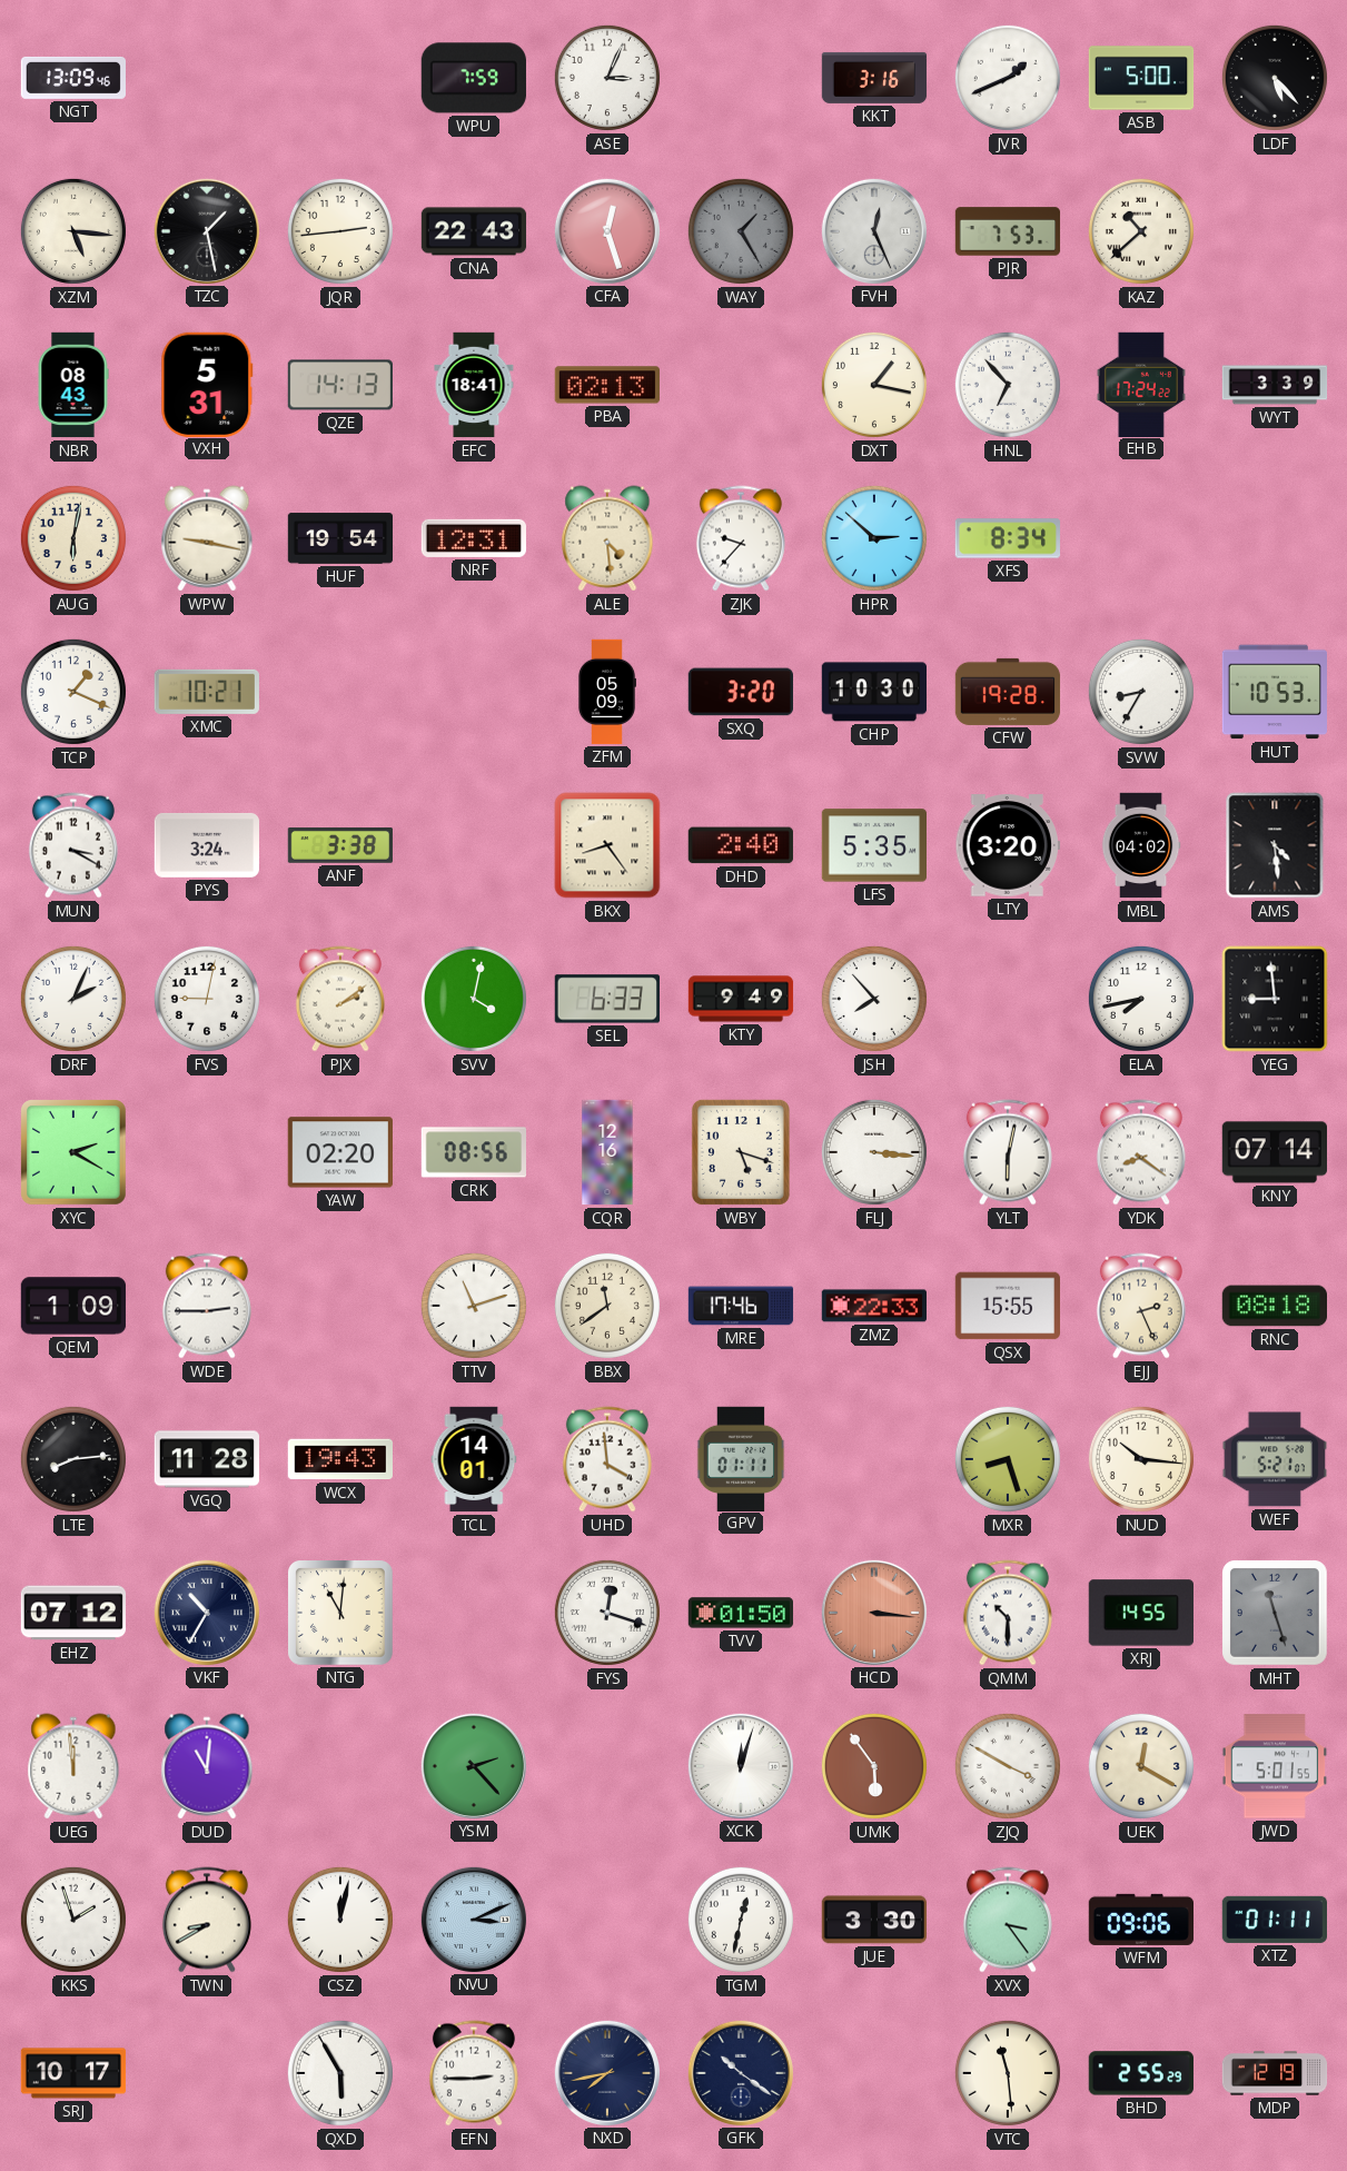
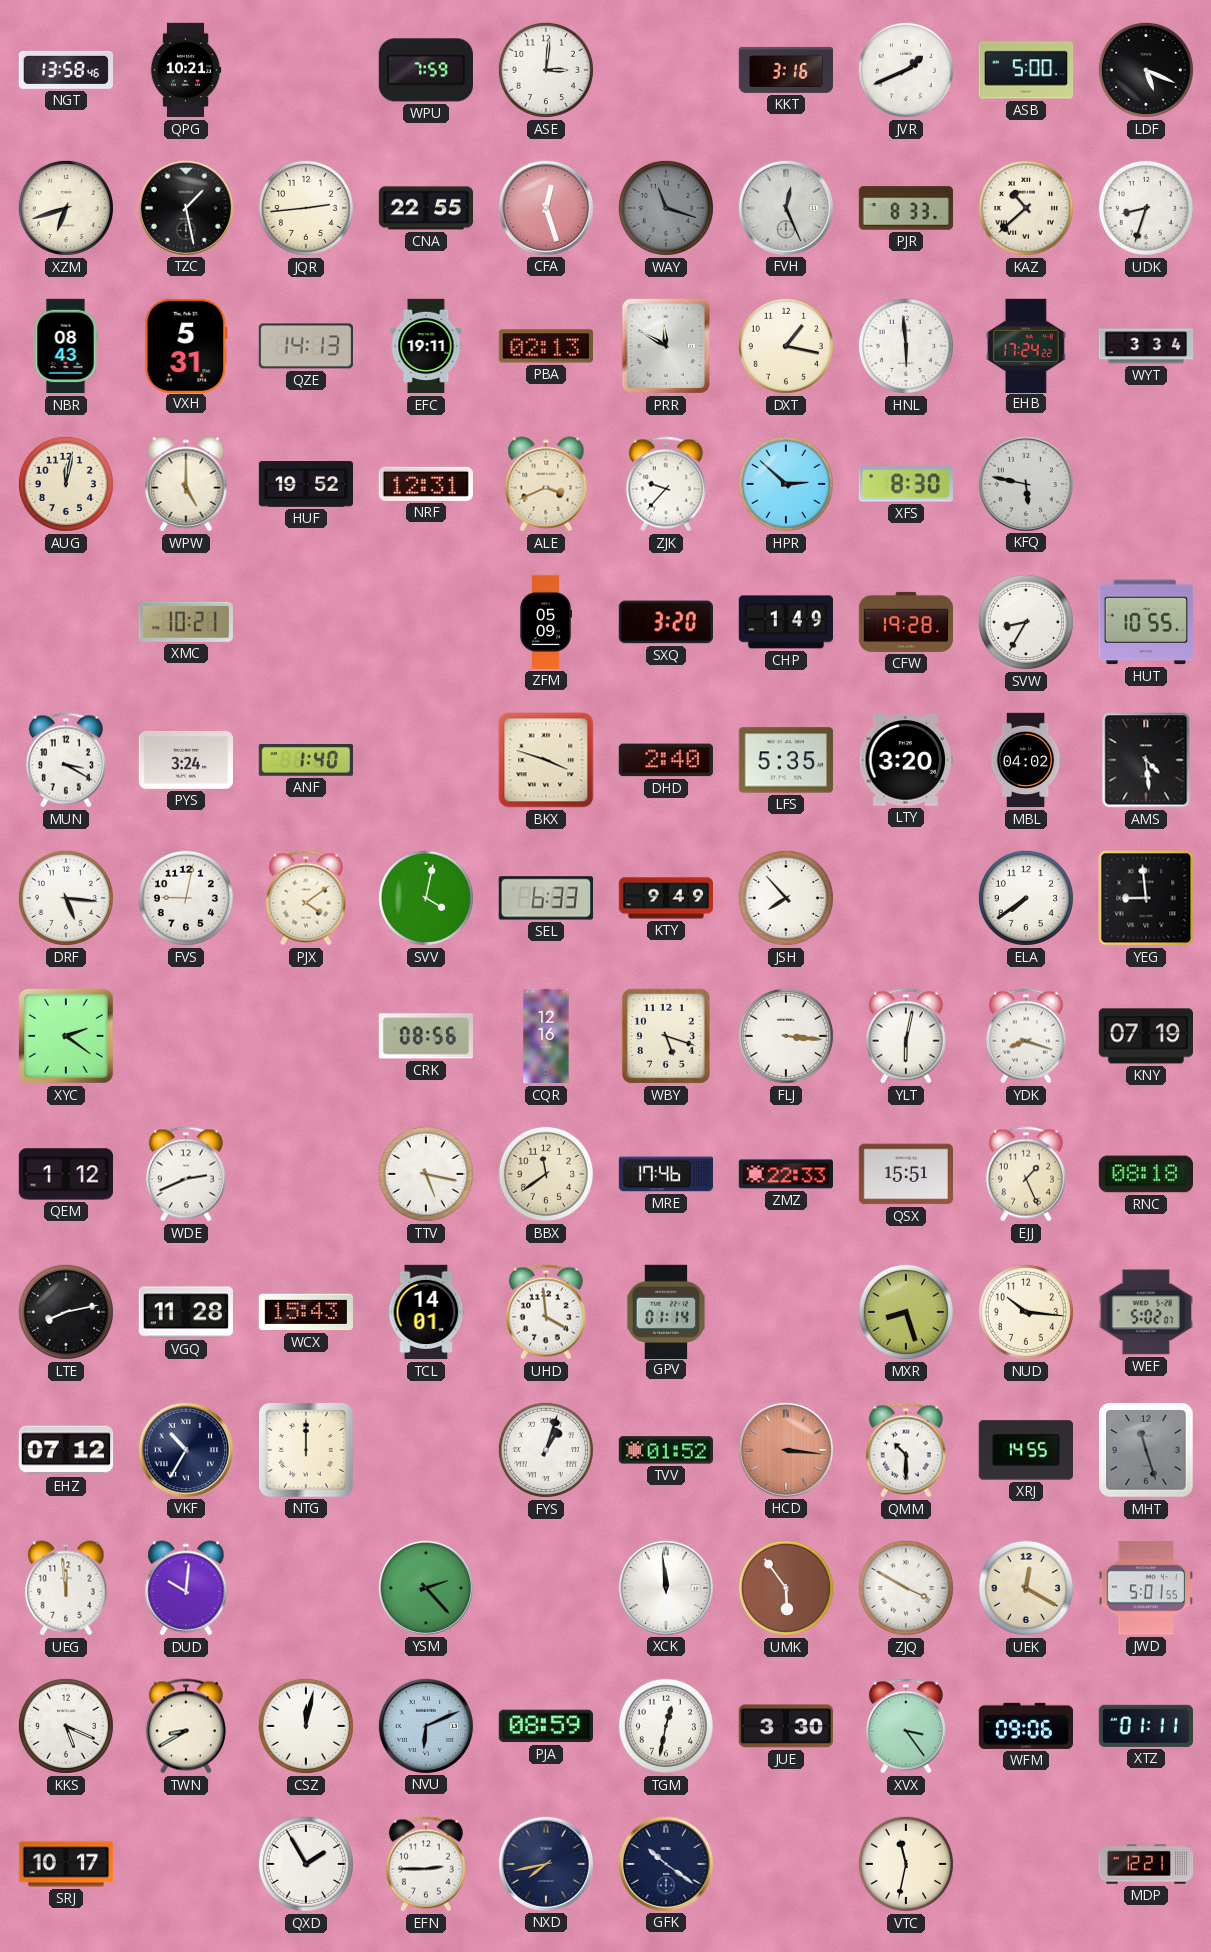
NGT: 13:09 -> 13:58 (65, 70)
QPG: none -> 10:21 (186, 70)
ASE: 3:04 -> 3:01 (546, 70)
LDF: 5:23 -> 5:19 (1146, 70)
XZM: 5:16 -> 6:42 (66, 208)
CNA: 22:43 -> 22:55 (426, 208)
WAY: 1:25 -> 11:18 (666, 208)
PJR: 7:53 -> 8:33 (906, 208)
UDK: none -> 8:33 (1146, 208)
EFC: 18:41 -> 19:11 (426, 346)
PRR: none -> 11:50 (666, 346)
HNL: 6:53 -> 5:59 (906, 346)
WYT: 3:39 -> 3:34 (1146, 346)
AUG: 6:02 -> 12:02 (66, 484)
WPW: 9:17 -> 5:00 (186, 484)
HUF: 19:54 -> 19:52 (306, 484)
ALE: 4:29 -> 3:41 (546, 484)
XFS: 8:34 -> 8:30 (905, 484)
KFQ: none -> 5:47 (1025, 483)
TCP: 1:19 -> none (73, 692)
CHP: 10:30 -> 1:49 (785, 622)
HUT: 10:53 -> 10:55 (1145, 622)
ANF: 3:38 -> 1:40 (305, 760)
BKX: 8:24 -> 3:48 (546, 760)
DRF: 2:04 -> 5:16 (66, 898)
PJX: 2:09 -> 4:09 (306, 898)
ELA: 7:43 -> 7:39 (1026, 898)
XYC: 2:20 -> 2:21 (66, 1036)
YAW: 02:20 -> none (339, 1152)
YDK: 8:21 -> 8:18 (1026, 1036)
KNY: 07:14 -> 07:19 (1145, 1036)
QEM: 1:09 -> 1:12 (66, 1174)
WDE: 2:45 -> 2:41 (186, 1174)
TTV: 11:12 -> 5:17 (426, 1174)
QSX: 15:55 -> 15:51 (905, 1174)
EJJ: 2:26 -> 1:26 (1026, 1174)
LTE: 8:14 -> 8:13 (66, 1312)
WCX: 19:43 -> 15:43 (305, 1312)
GPV: 01:11 -> 01:14 (666, 1311)
WEF: 5:21 -> 5:02 (1145, 1312)
NTG: 11:01 -> 12:00 (307, 1451)
FYS: 12:18 -> 1:03 (546, 1450)
TVV: 01:50 -> 01:52 (665, 1450)
DUD: 11:01 -> 10:01 (186, 1588)
XCK: 12:03 -> 11:59 (665, 1587)
KKS: 1:57 -> 5:19 (66, 1726)
NVU: 3:11 -> 6:11 (425, 1725)
PJA: none -> 08:59 (545, 1726)
QXD: 5:55 -> 1:55 (306, 1864)
VTC: 11:29 -> 11:32 (906, 1864)
BHD: 2:55 -> none (1140, 2073)
MDP: 12:19 -> 12:21 (1146, 1864)
